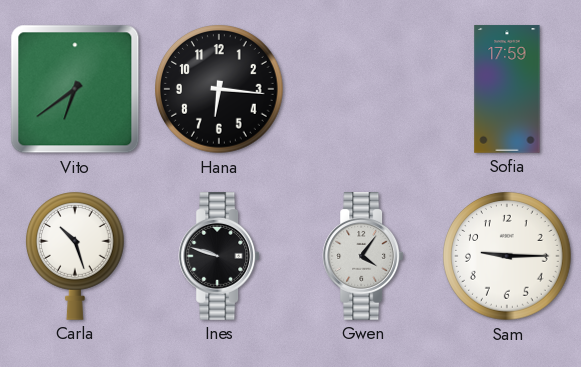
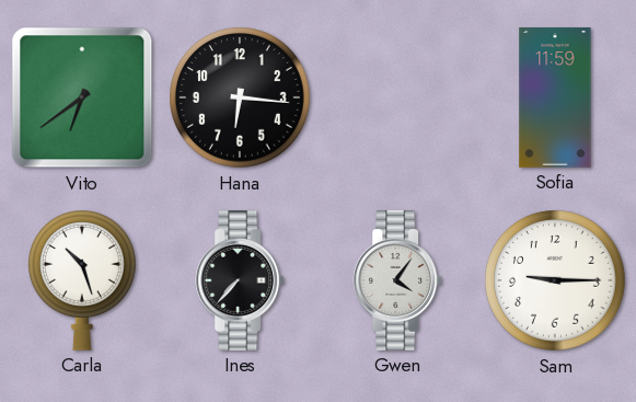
Sofia: 17:59 -> 11:59 (555, 97)
Ines: 9:48 -> 7:37 (240, 282)
